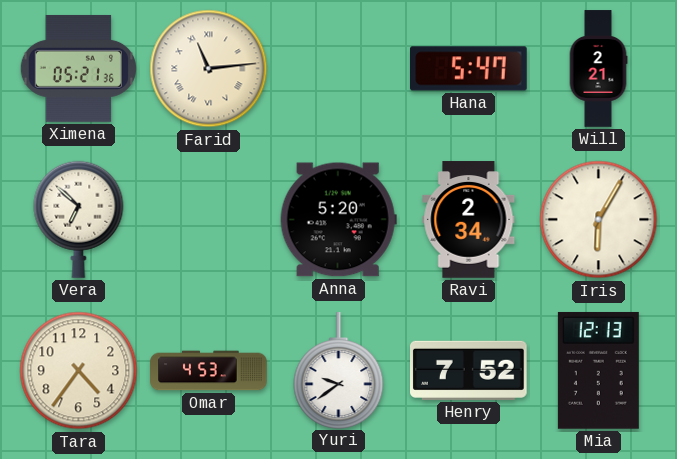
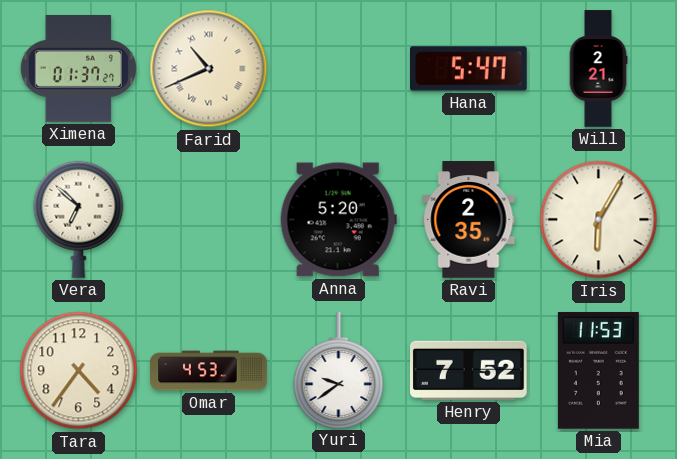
Ximena: 05:21 -> 01:37 (78, 68)
Farid: 11:14 -> 10:41 (209, 69)
Ravi: 2:34 -> 2:35 (469, 220)
Mia: 12:13 -> 11:53 (598, 370)
